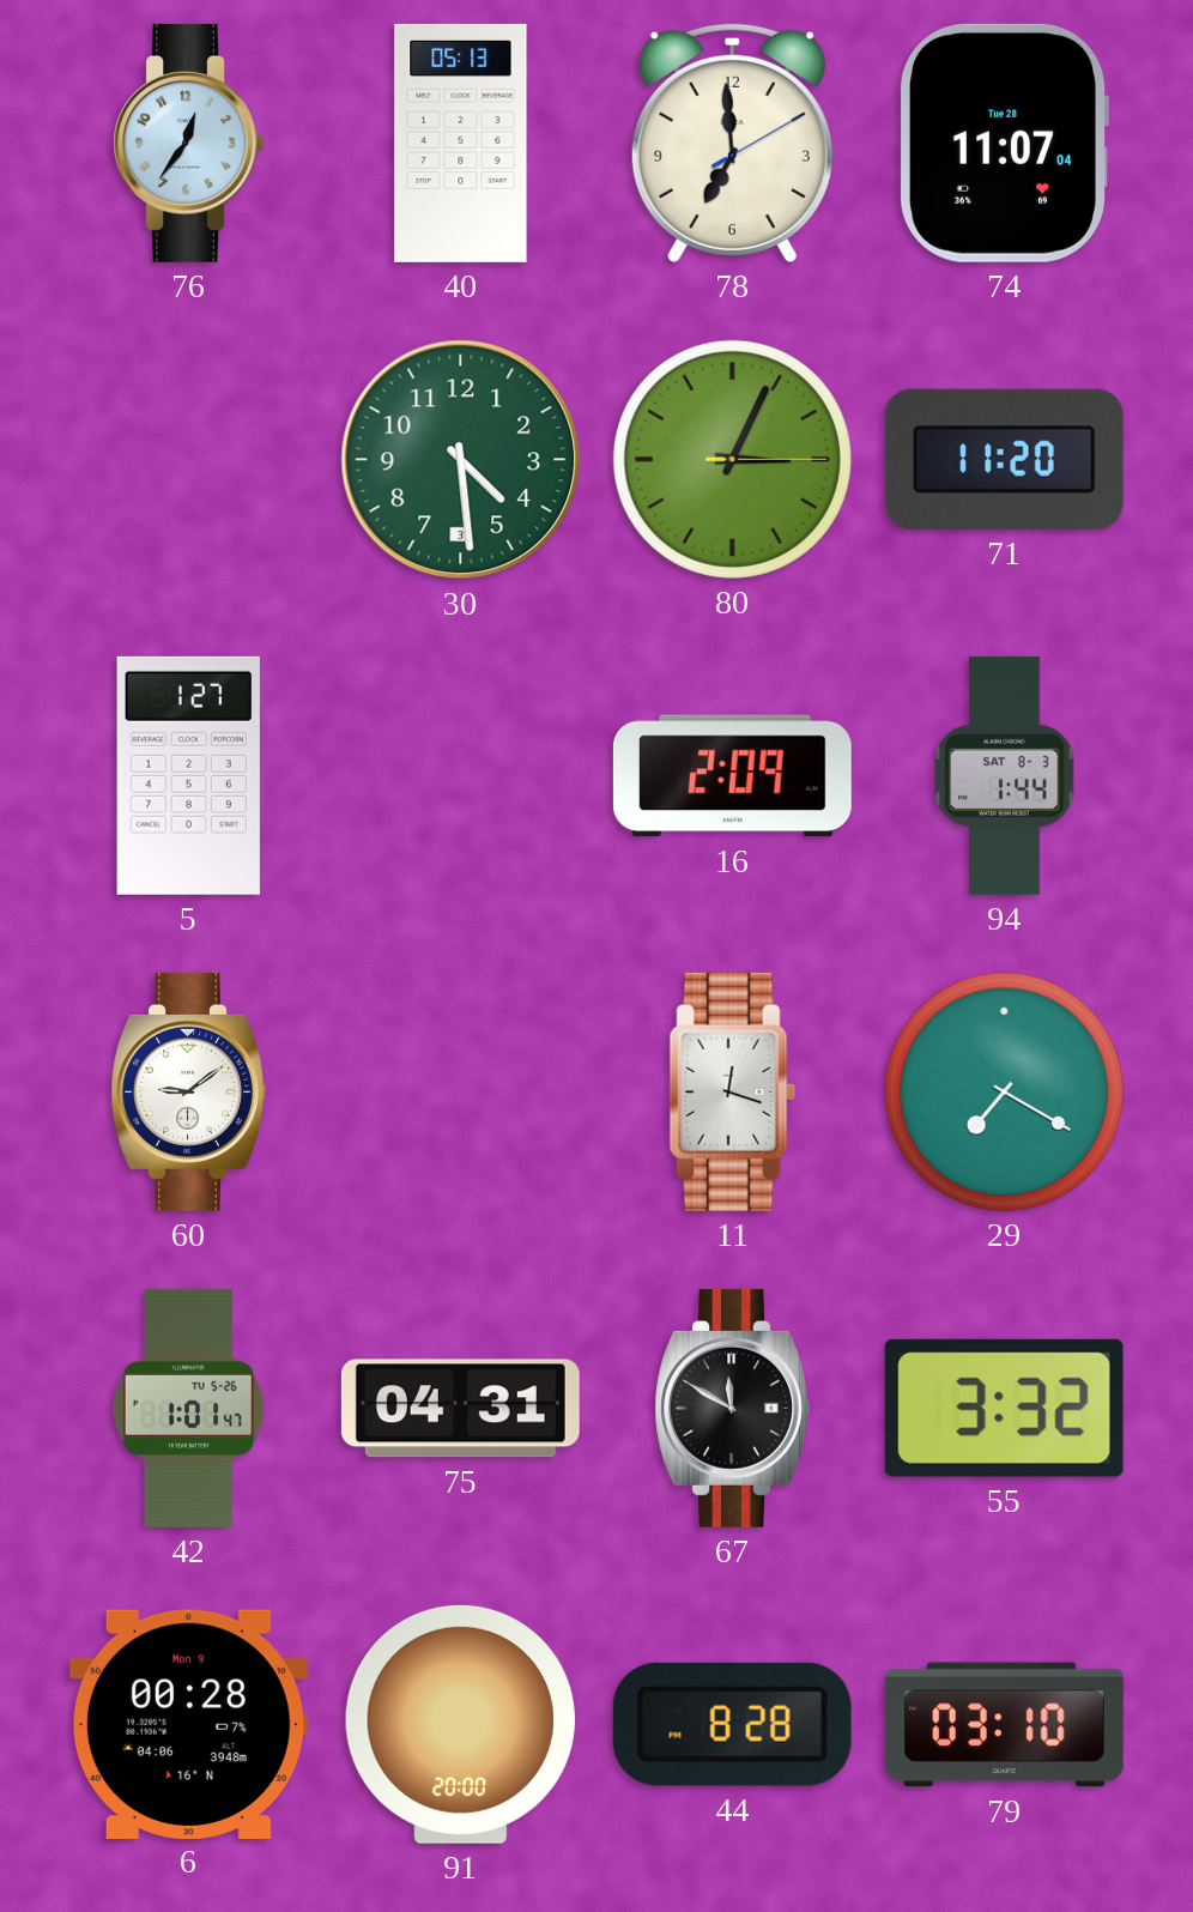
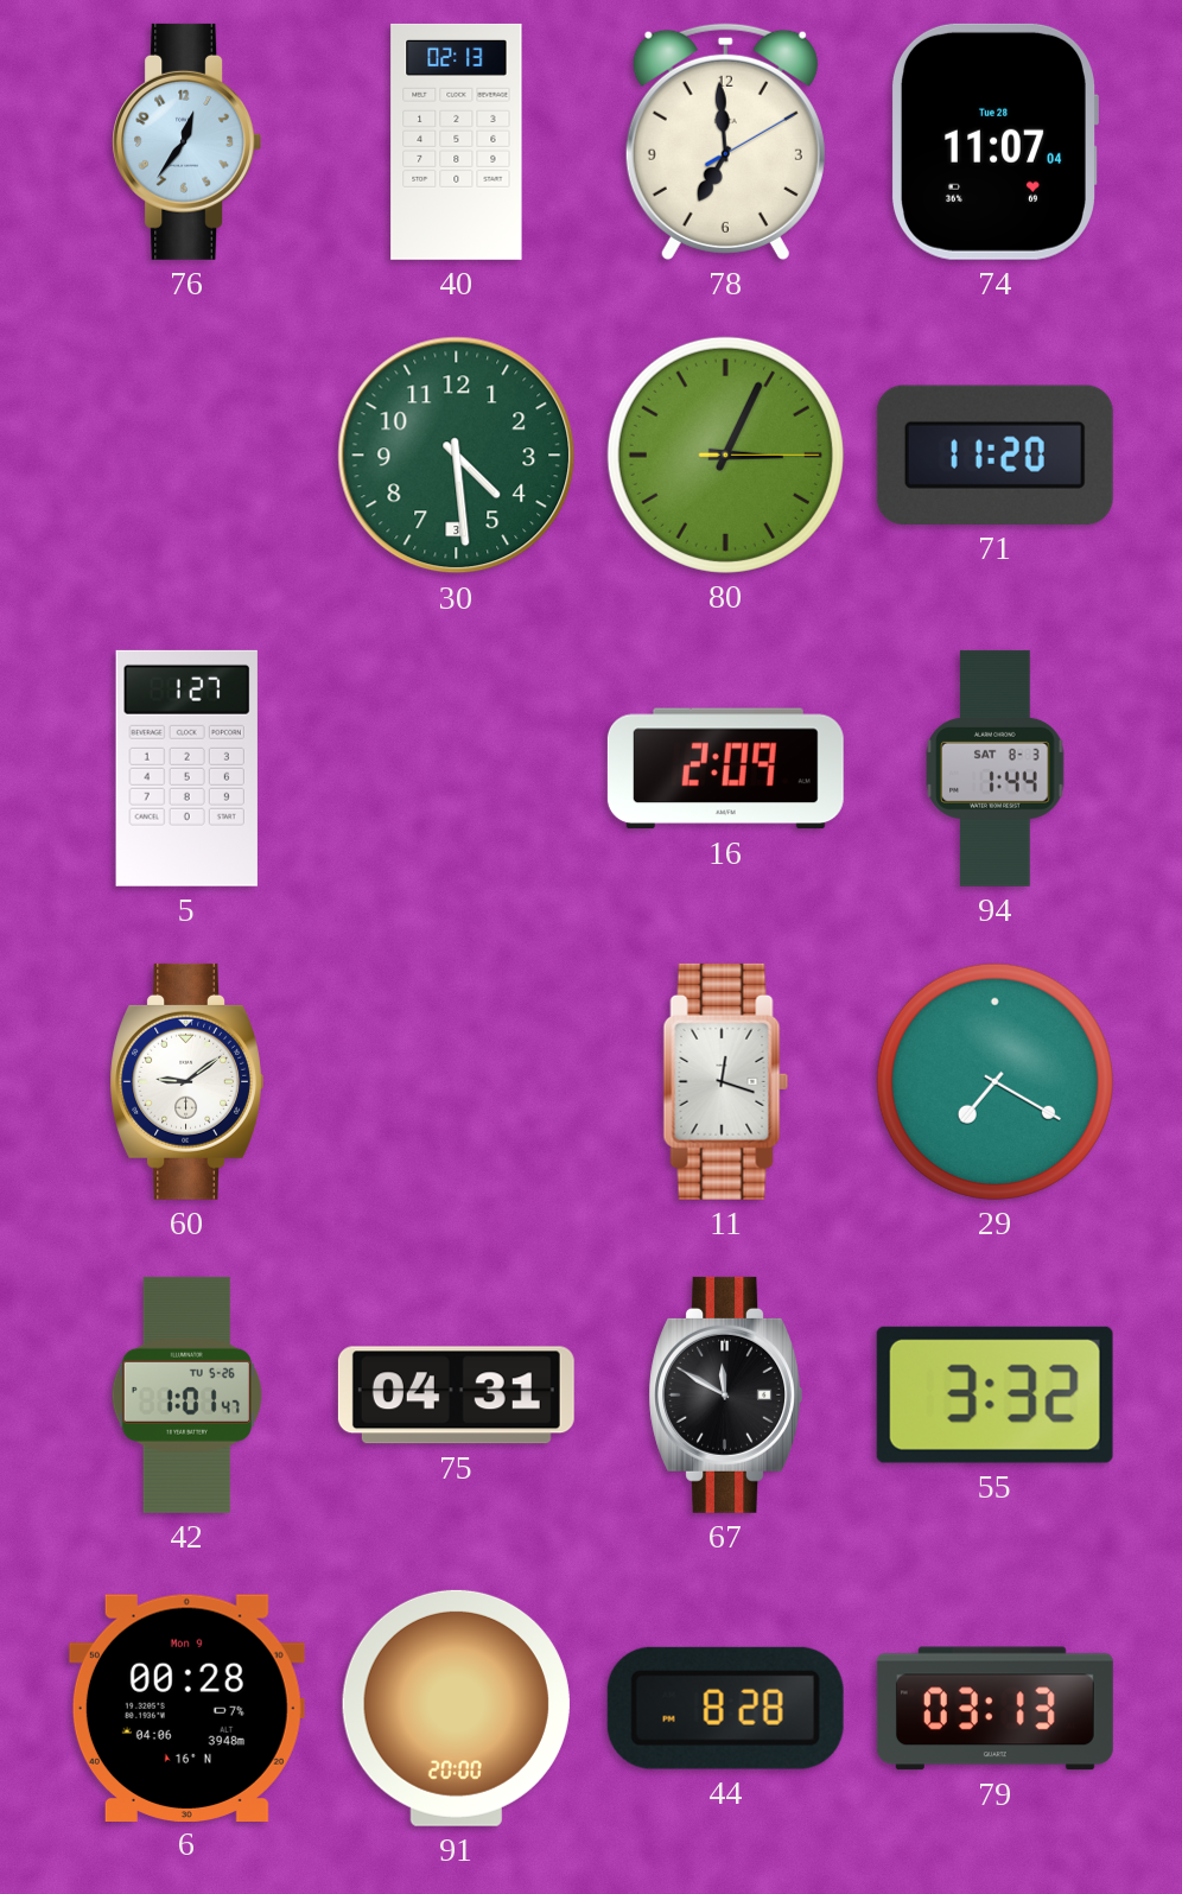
40: 05:13 -> 02:13 (457, 141)
79: 03:10 -> 03:13 (994, 1709)
